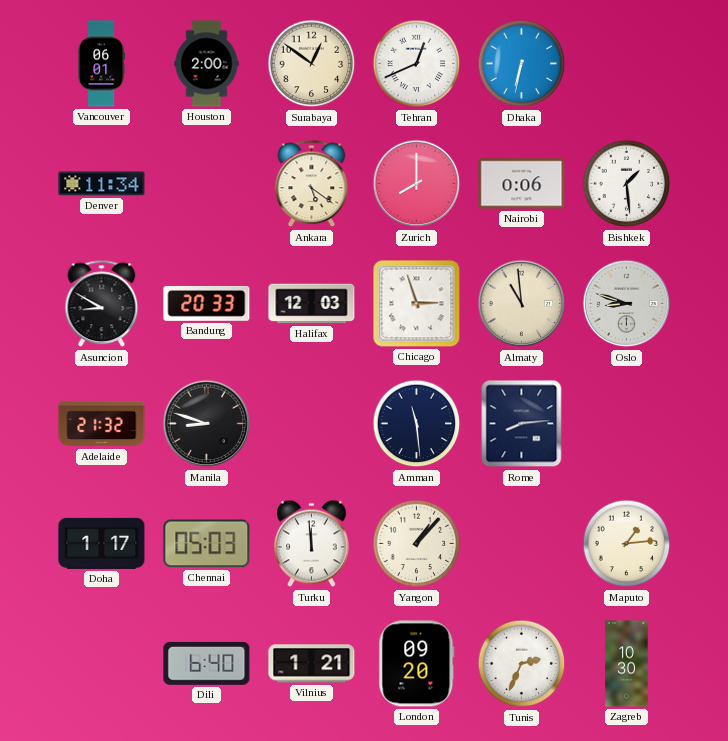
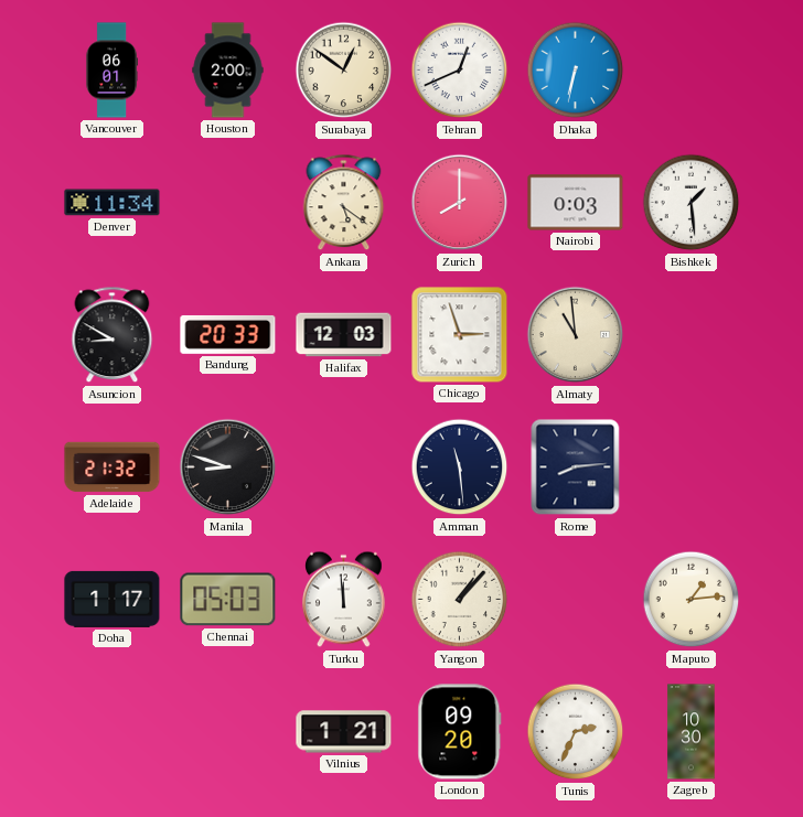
Nairobi: 0:06 -> 0:03 (576, 203)
Oslo: 8:48 -> none (627, 304)
Dili: 6:40 -> none (207, 663)
